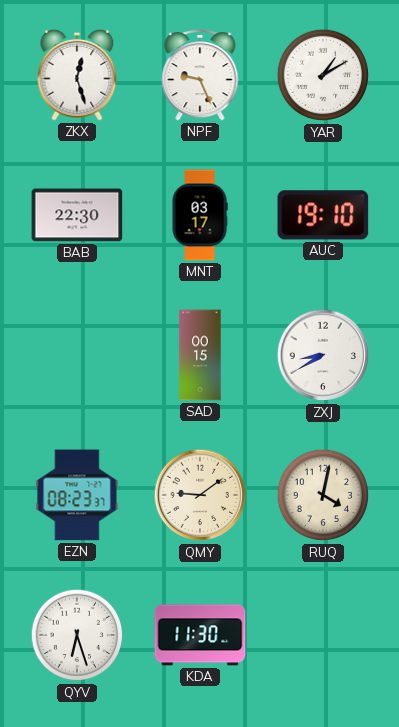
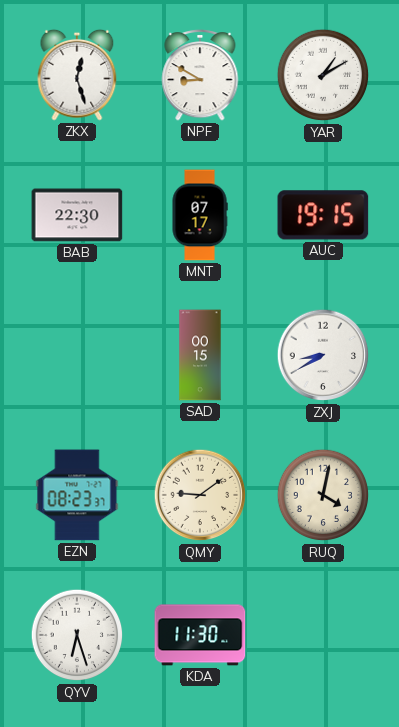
NPF: 9:26 -> 8:50 (200, 75)
MNT: 03:17 -> 07:17 (200, 215)
AUC: 19:10 -> 19:15 (323, 215)
